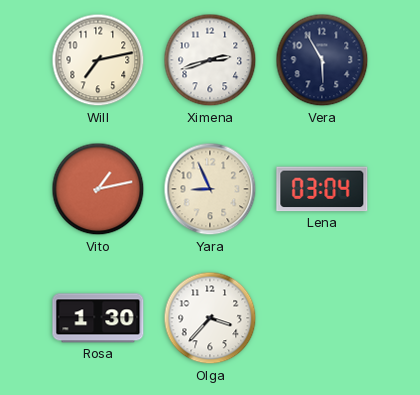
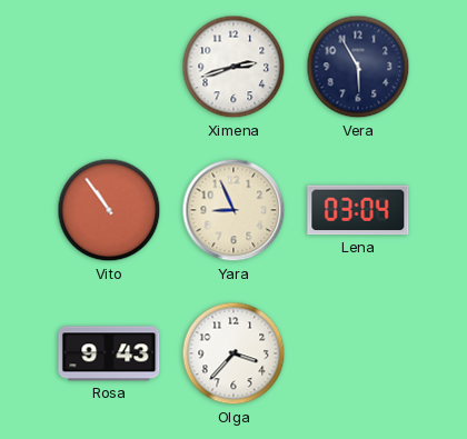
Will: 7:13 -> none (98, 60)
Vito: 1:13 -> 10:54 (109, 210)
Rosa: 1:30 -> 9:43 (109, 353)
